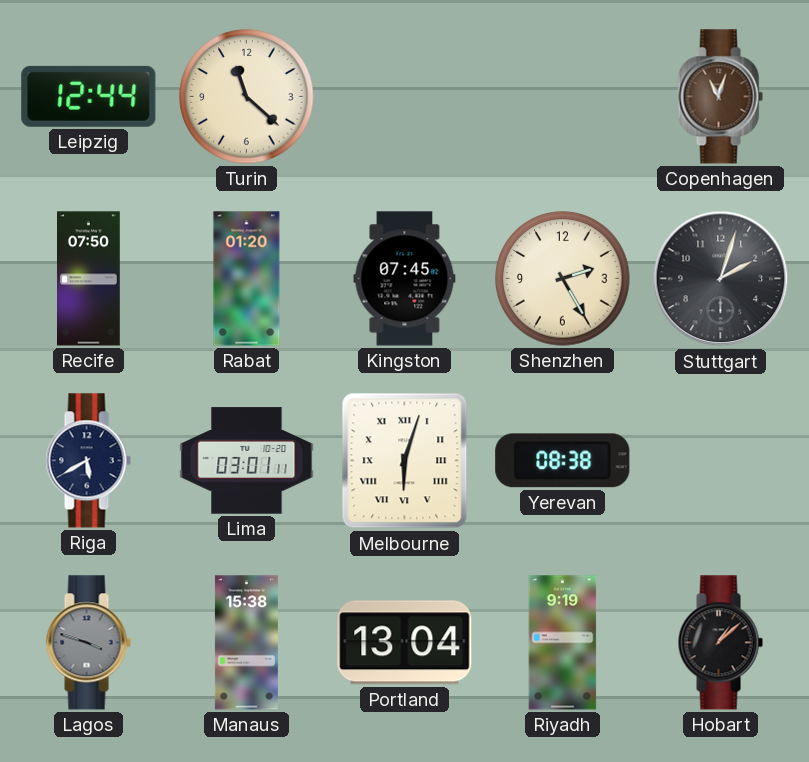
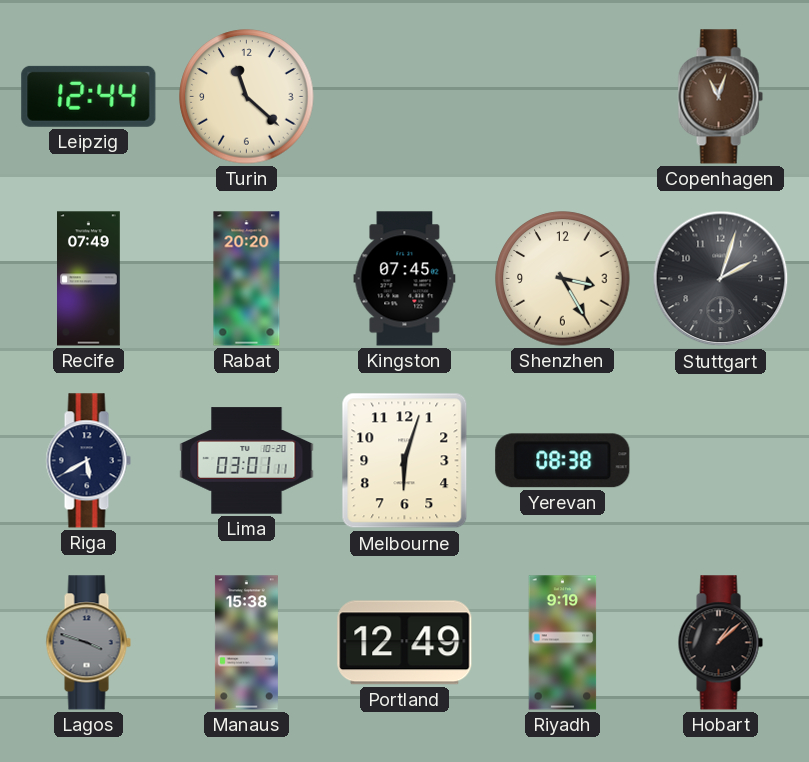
Recife: 07:50 -> 07:49 (89, 279)
Rabat: 01:20 -> 20:20 (247, 279)
Shenzhen: 2:25 -> 3:25 (563, 279)
Melbourne numerals: Roman -> Arabic (405, 461)
Portland: 13:04 -> 12:49 (405, 643)
